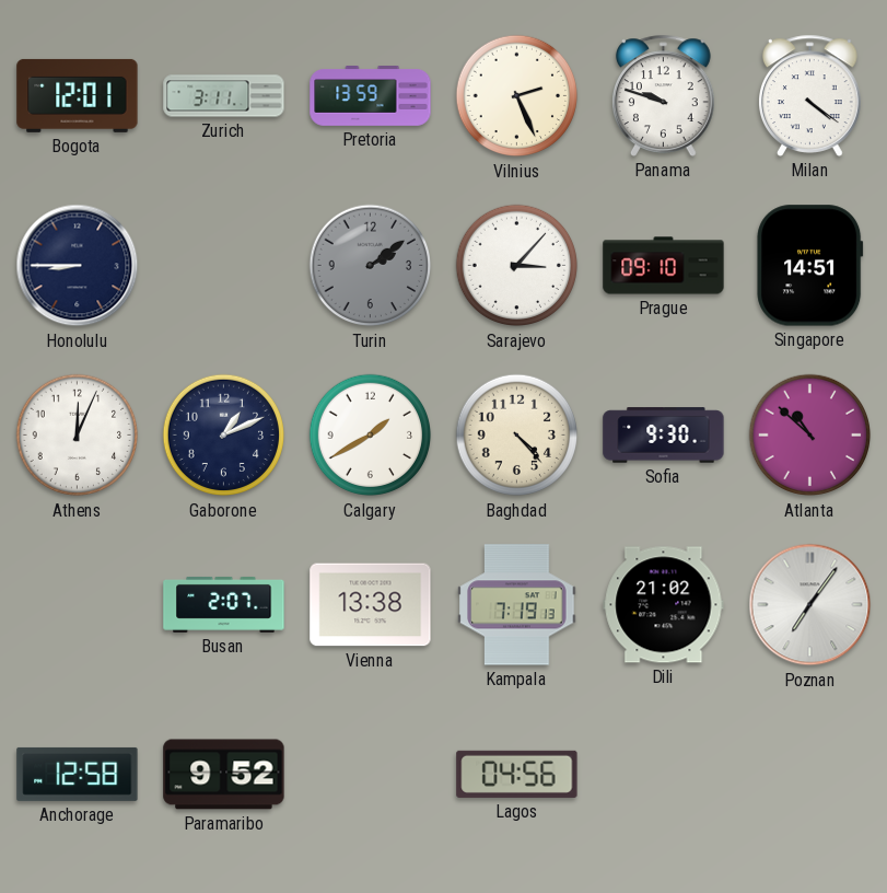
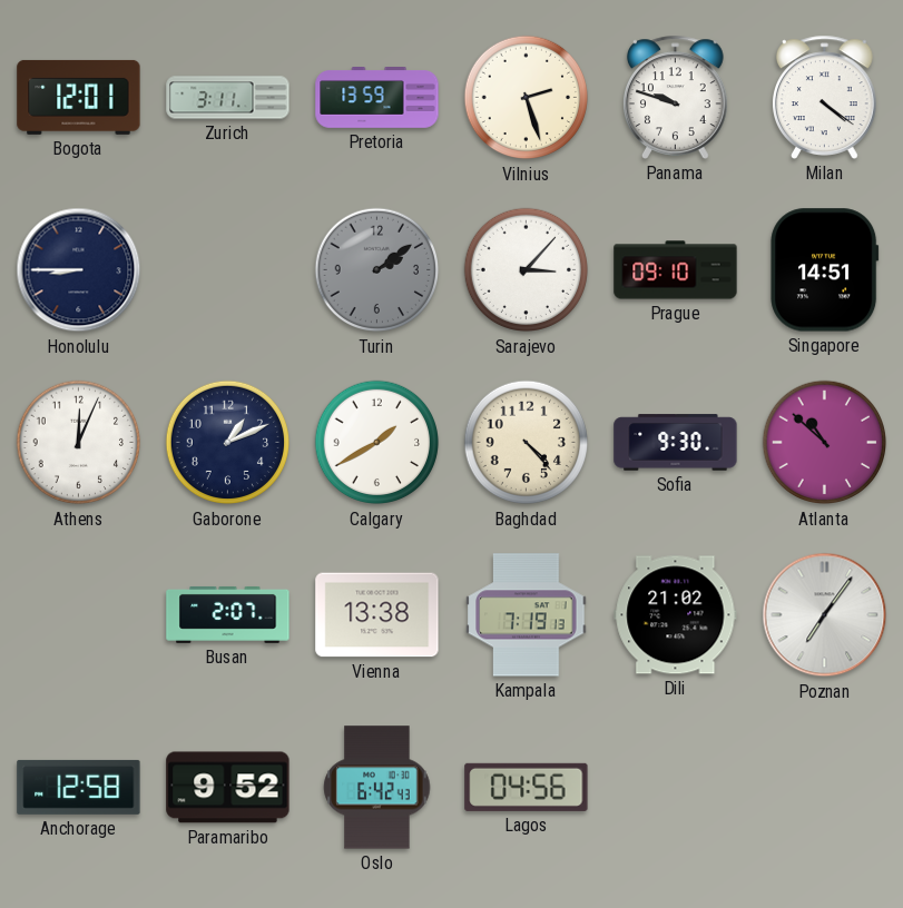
Vilnius: 2:26 -> 2:27 (527, 98)
Oslo: none -> 6:42 (377, 788)
